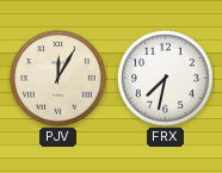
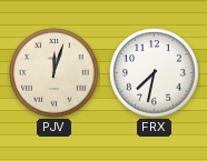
PJV: 12:05 -> 12:03 (55, 73)
